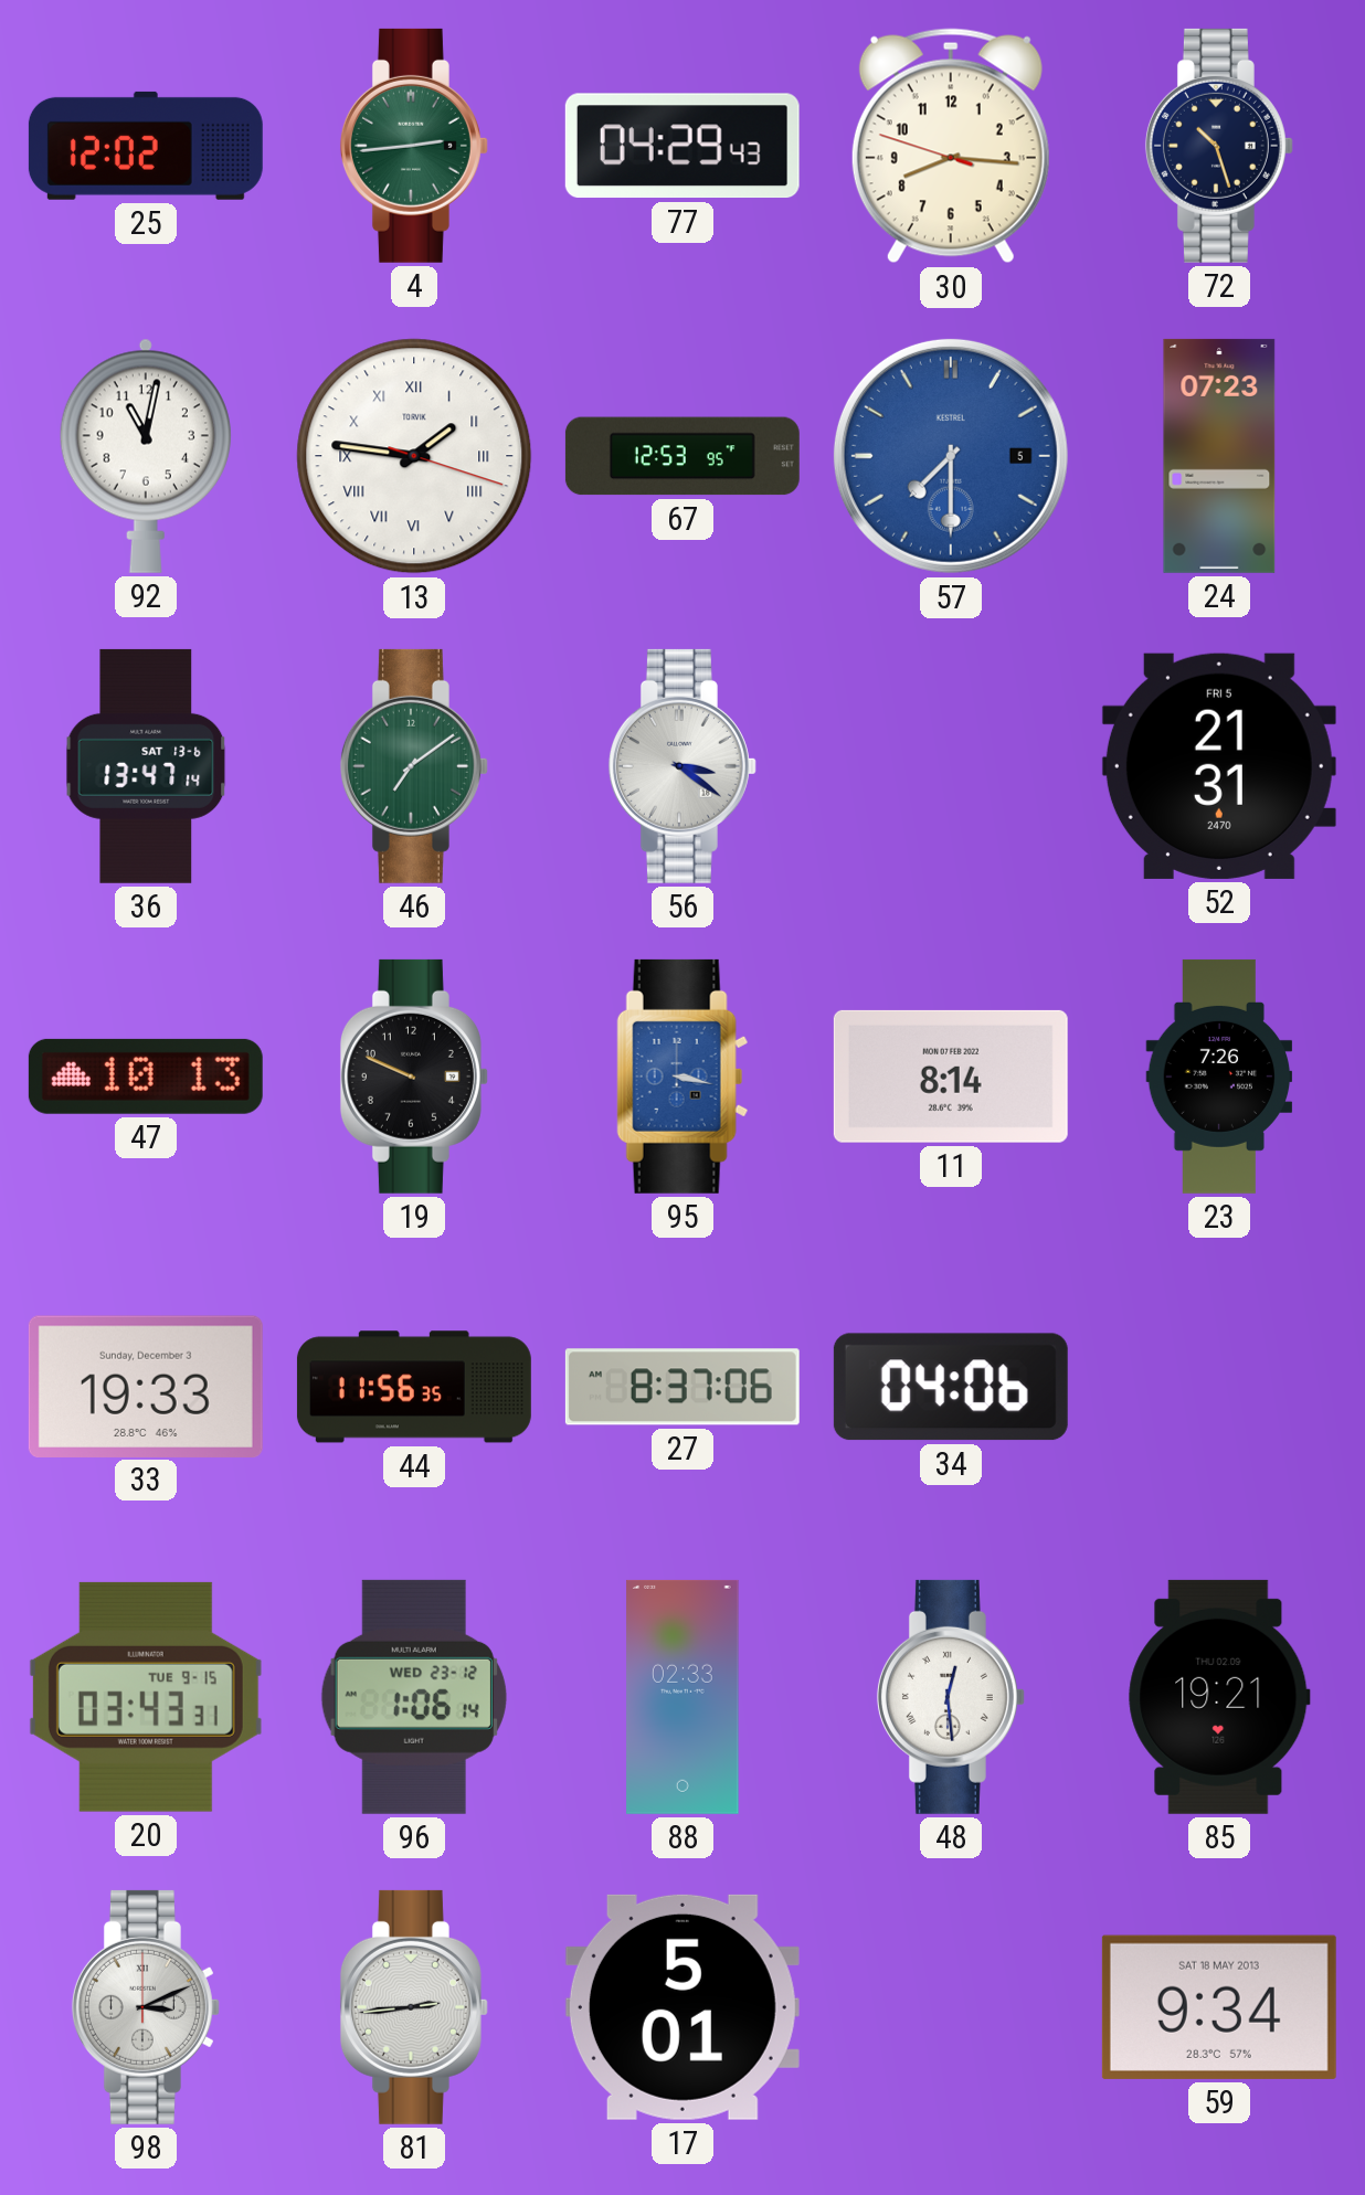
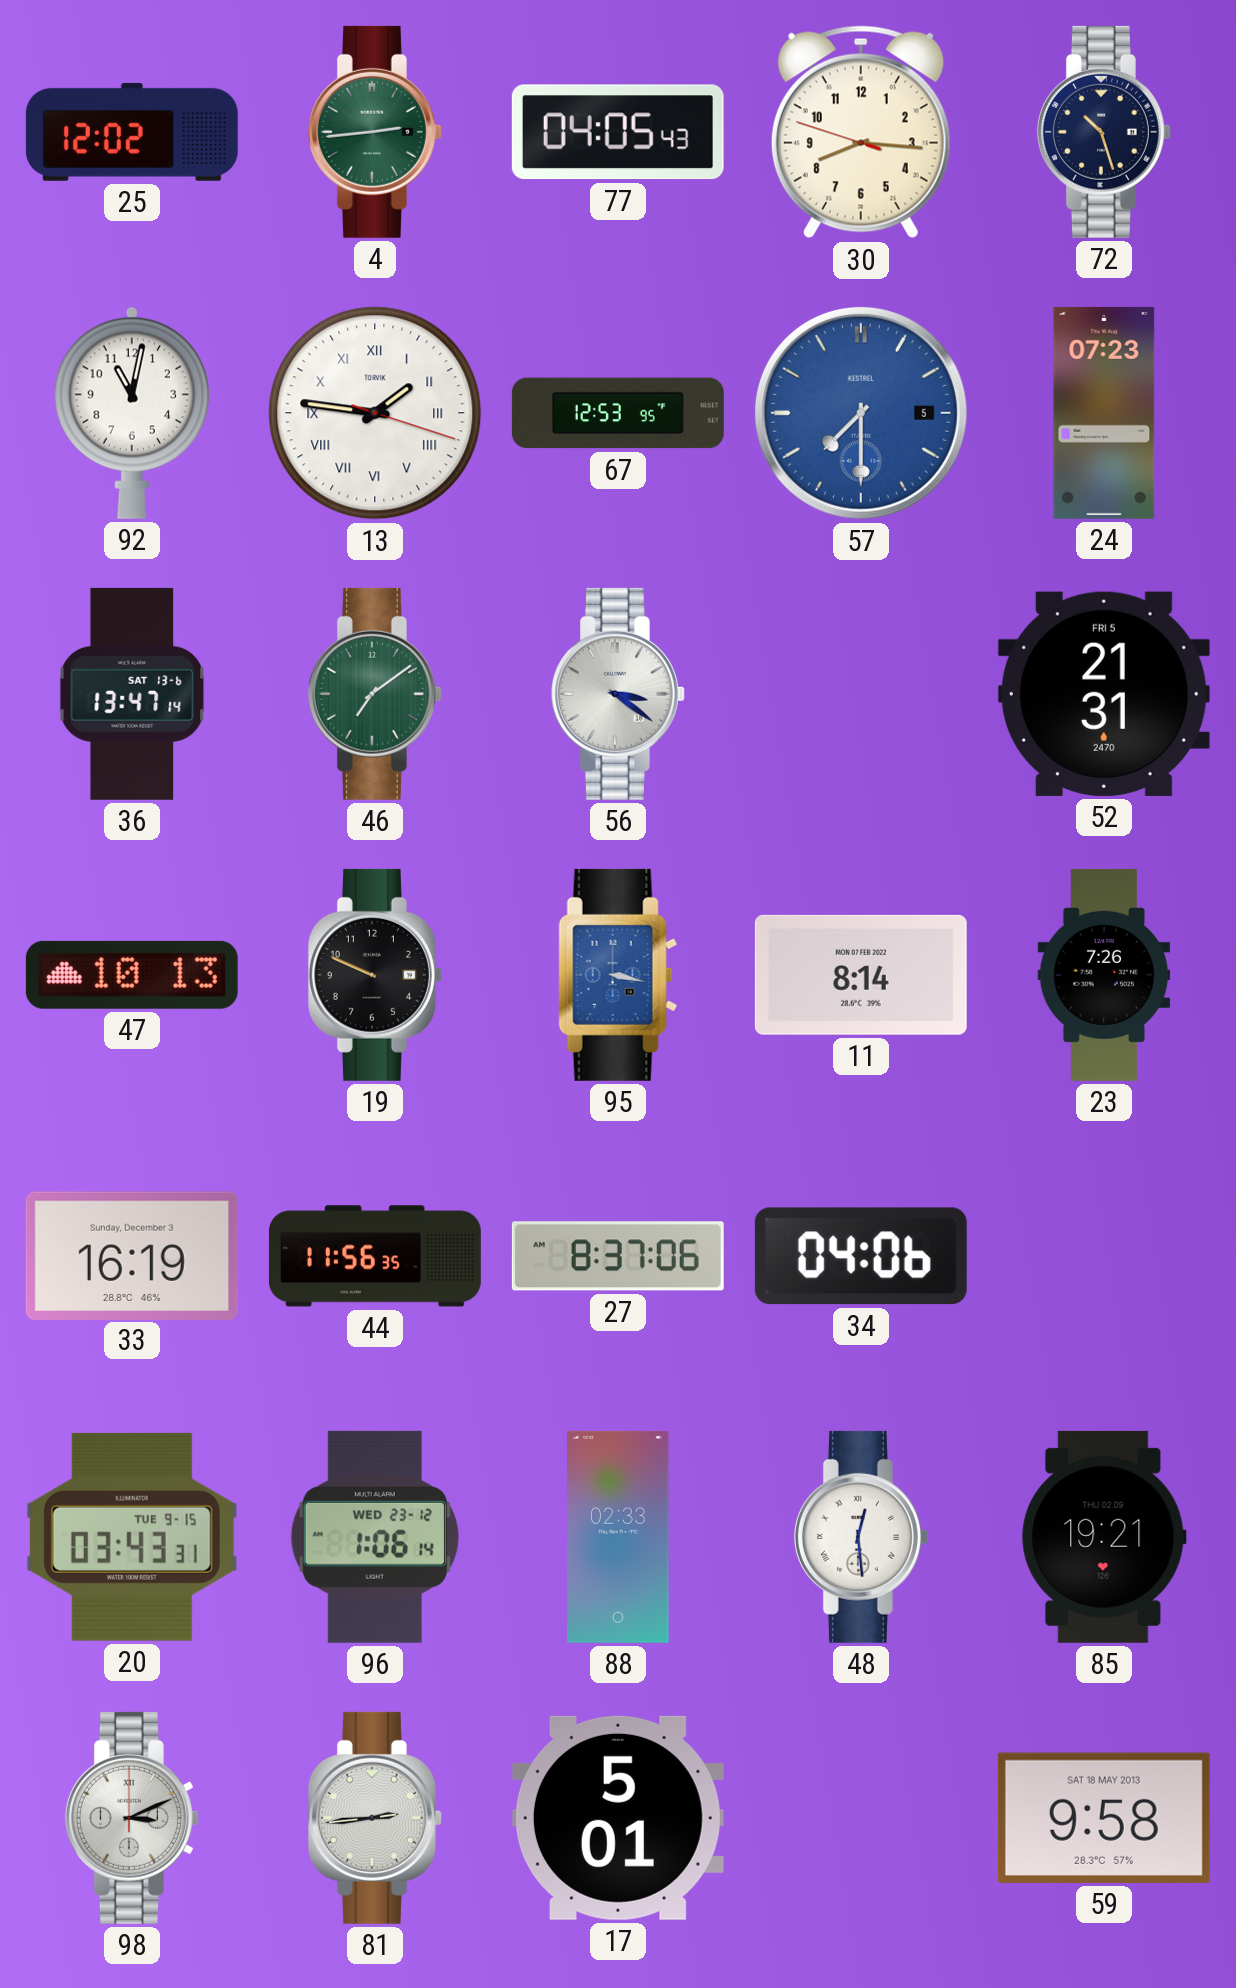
77: 04:29 -> 04:05 (618, 132)
33: 19:33 -> 16:19 (132, 1255)
59: 9:34 -> 9:58 (1104, 1818)
